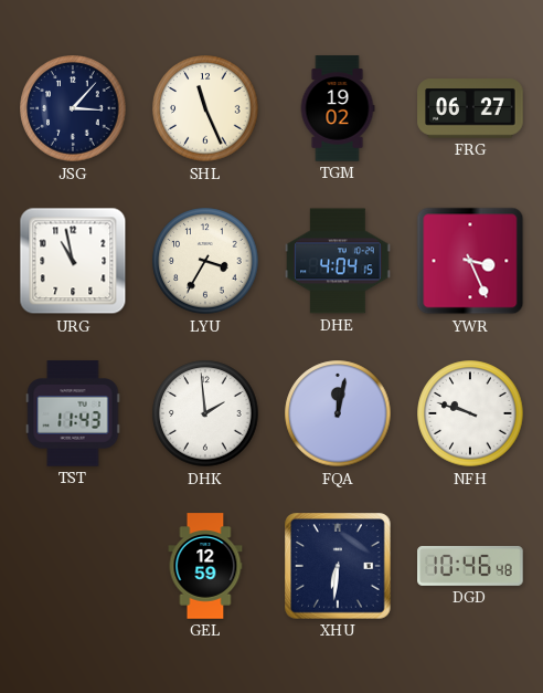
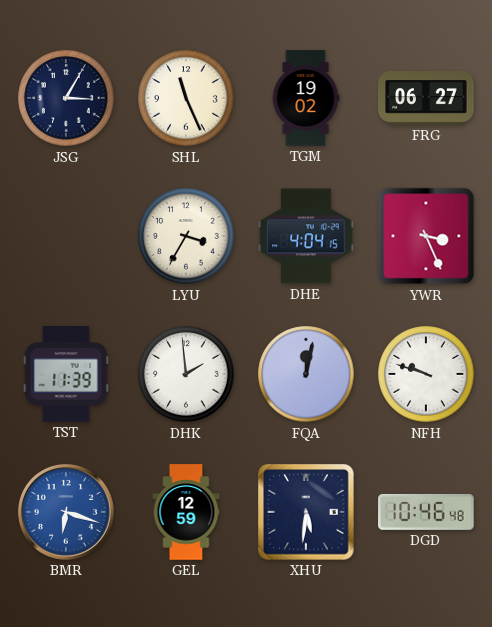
JSG: 3:07 -> 3:05 (66, 98)
URG: 10:58 -> none (73, 261)
TST: 11:43 -> 11:39 (66, 374)
BMR: none -> 6:18 (67, 513)
XHU: 6:31 -> 5:31 (306, 512)
